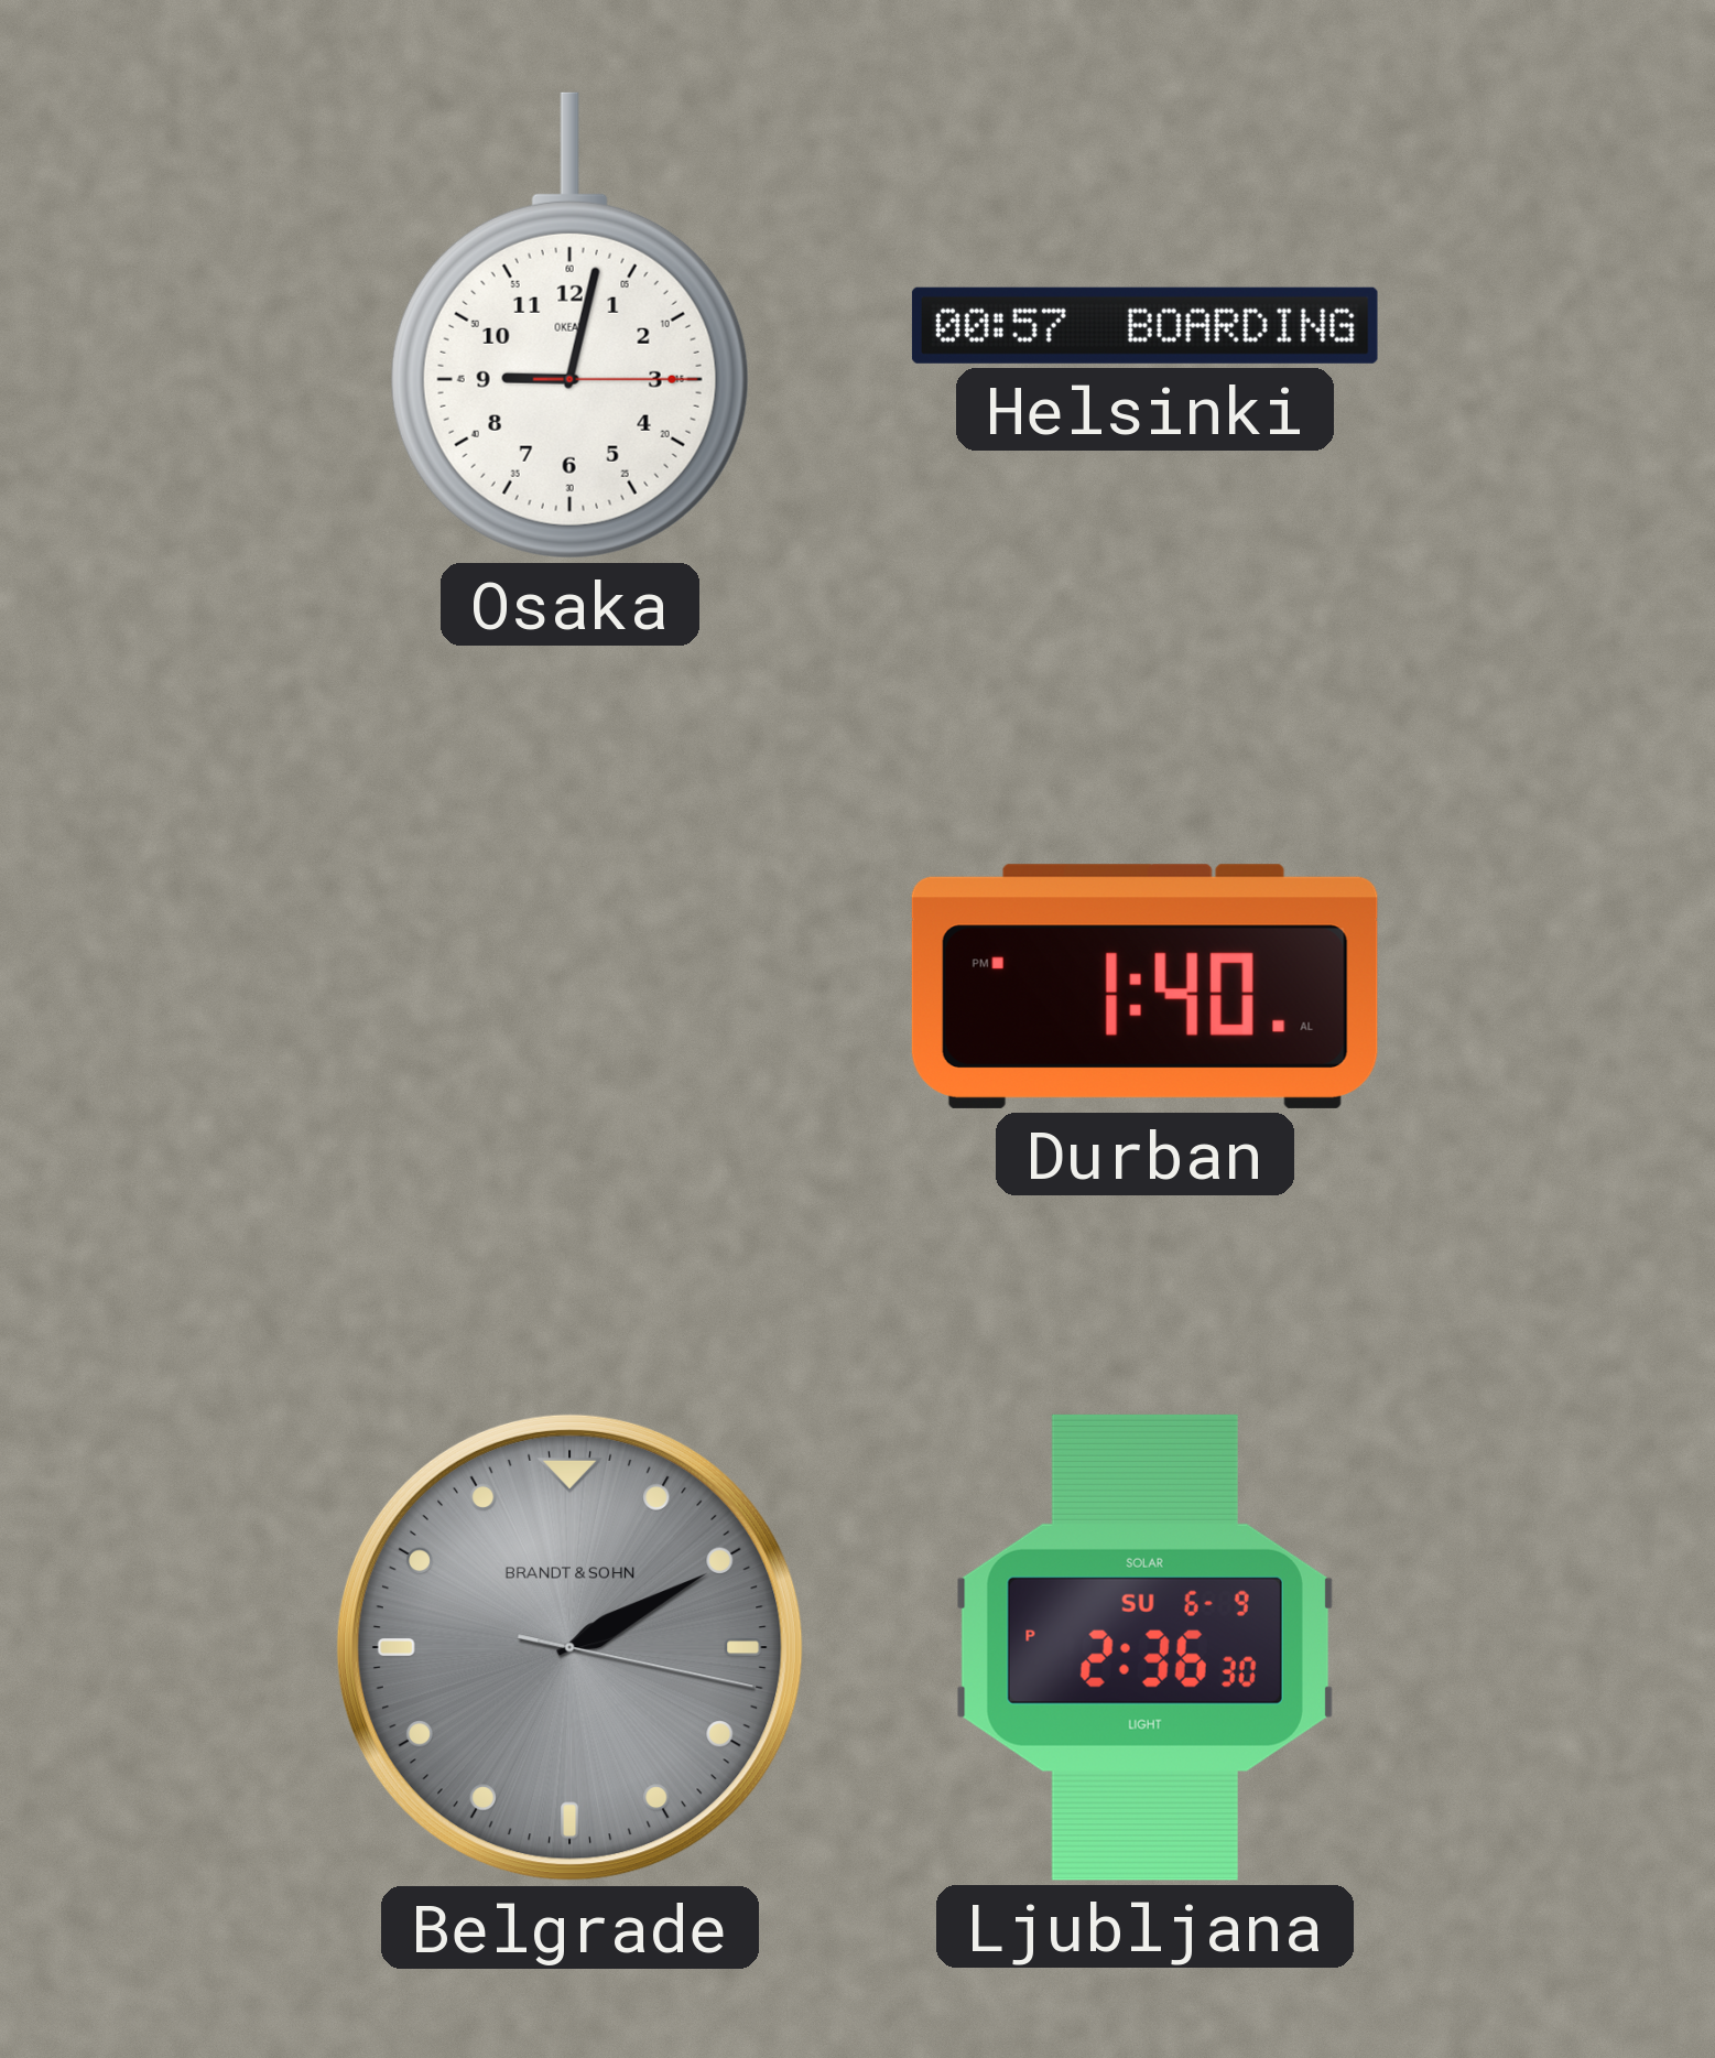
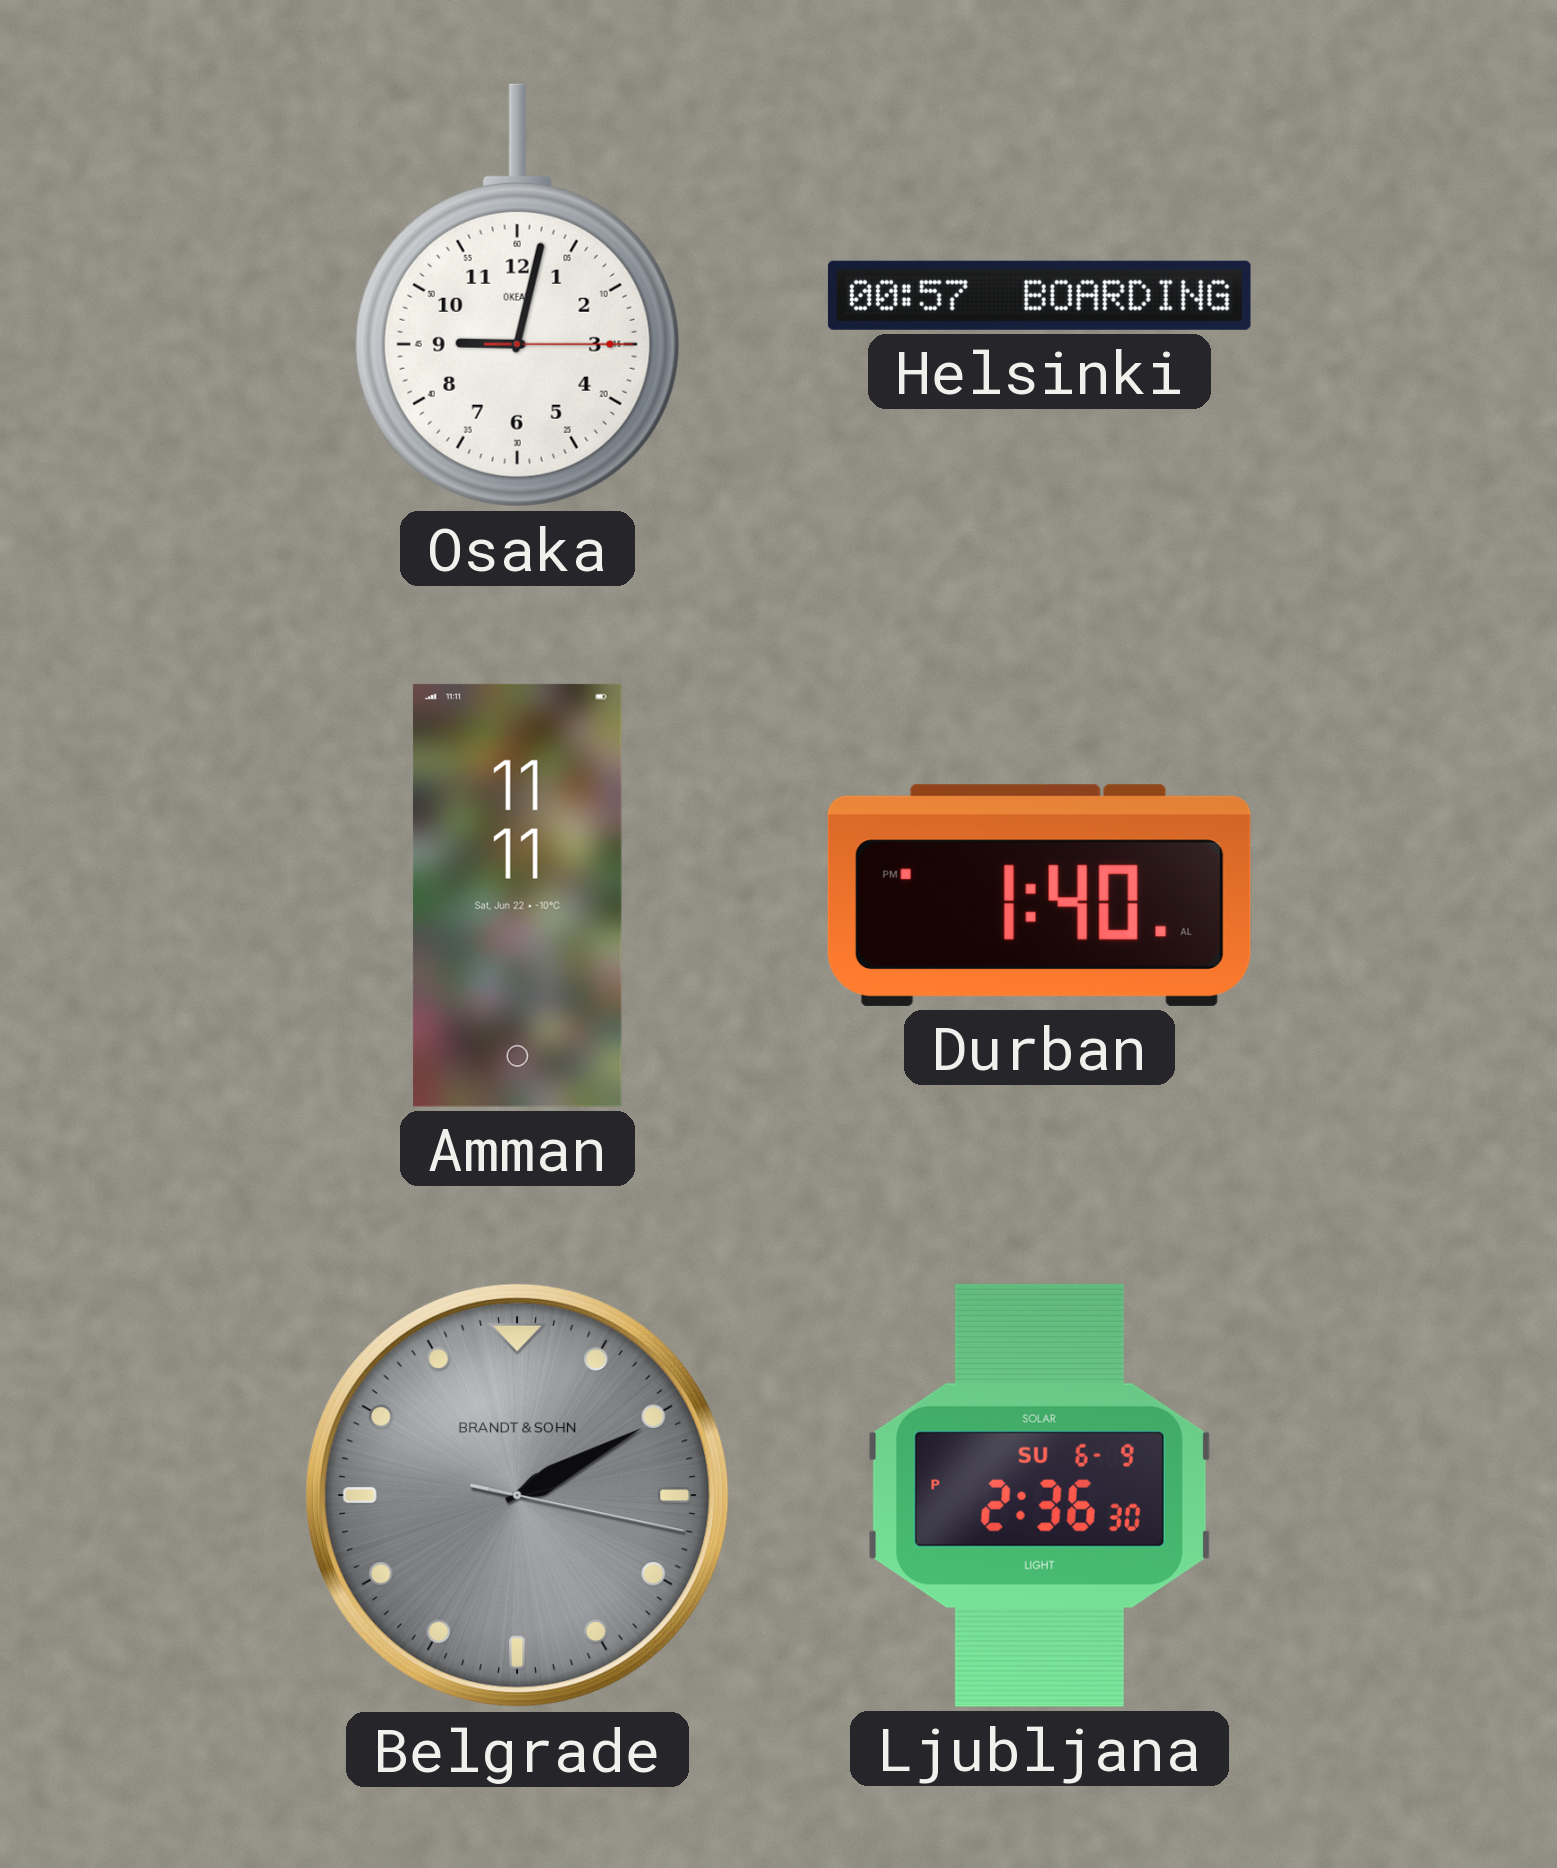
Amman: none -> 11:11 (517, 895)
